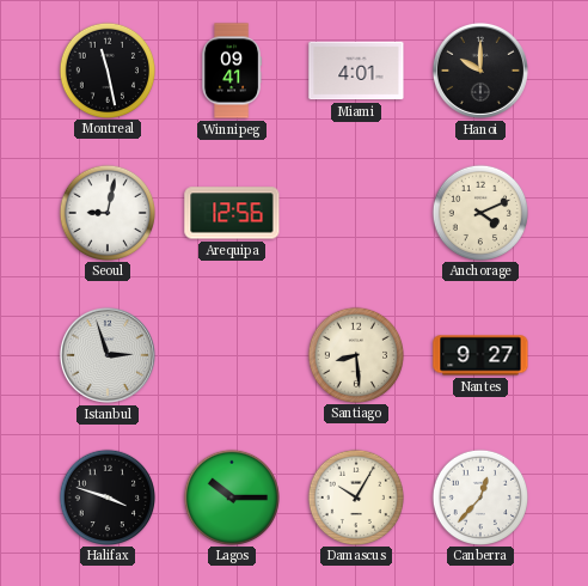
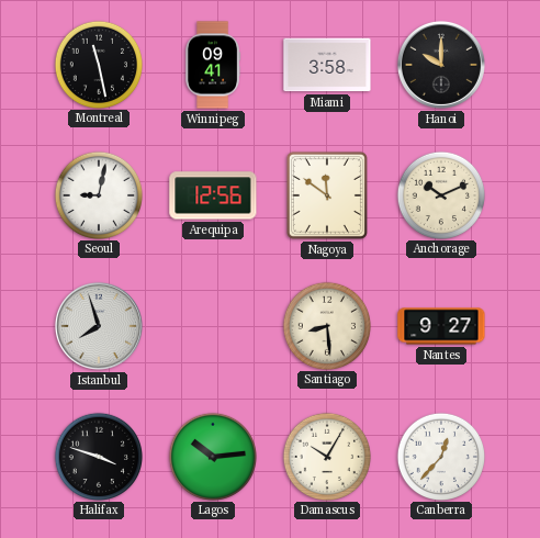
Miami: 4:01 -> 3:58 (327, 65)
Nagoya: none -> 11:51 (327, 195)
Anchorage: 4:11 -> 10:11 (440, 194)
Istanbul: 2:57 -> 7:57 (99, 326)
Lagos: 10:15 -> 10:14 (212, 456)
